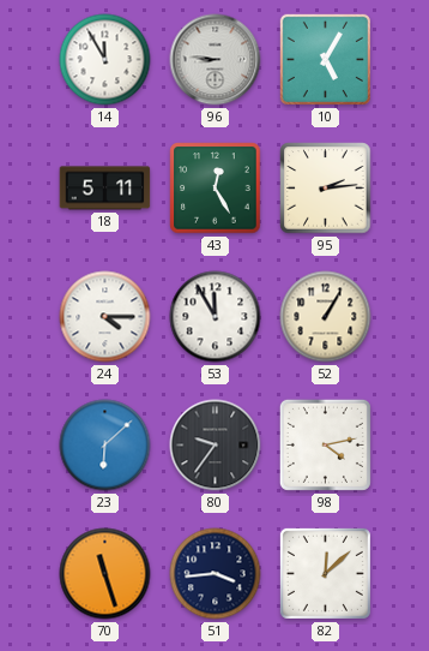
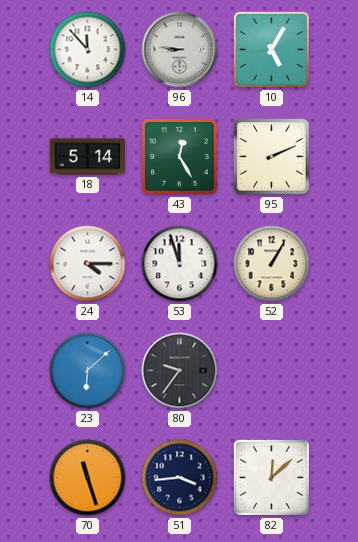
14: 11:55 -> 11:53 (88, 50)
18: 5:11 -> 5:14 (88, 157)
95: 2:14 -> 2:11 (272, 157)
53: 11:55 -> 11:57 (180, 264)
98: 4:13 -> none (325, 444)
